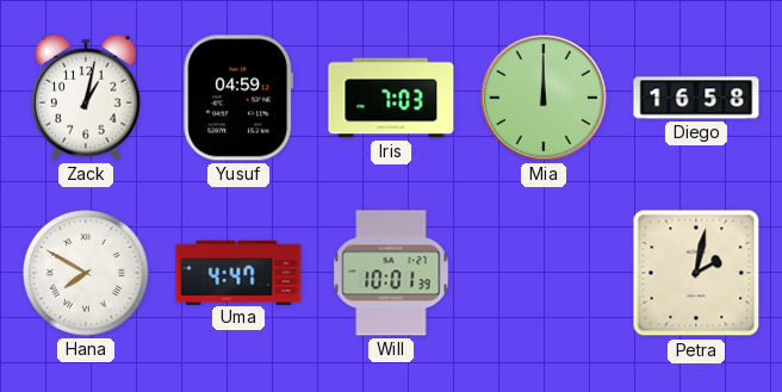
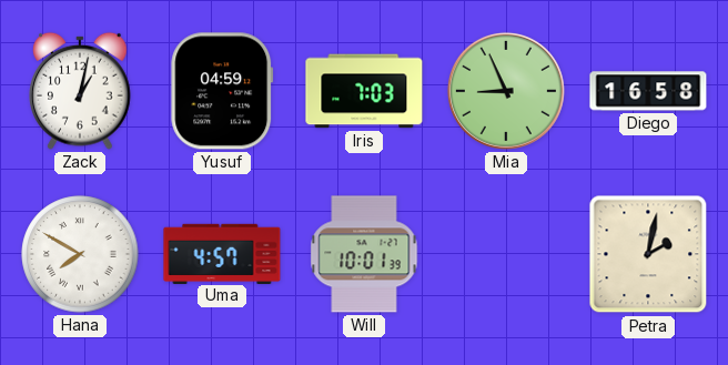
Mia: 12:00 -> 8:56 (506, 91)
Uma: 4:47 -> 4:57 (222, 253)
